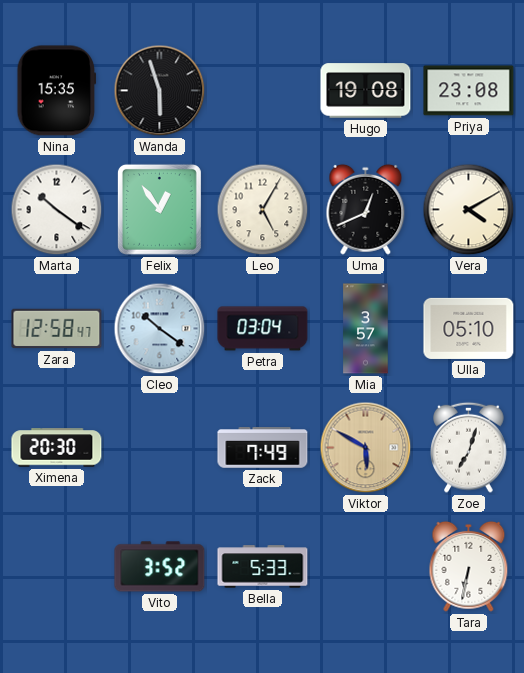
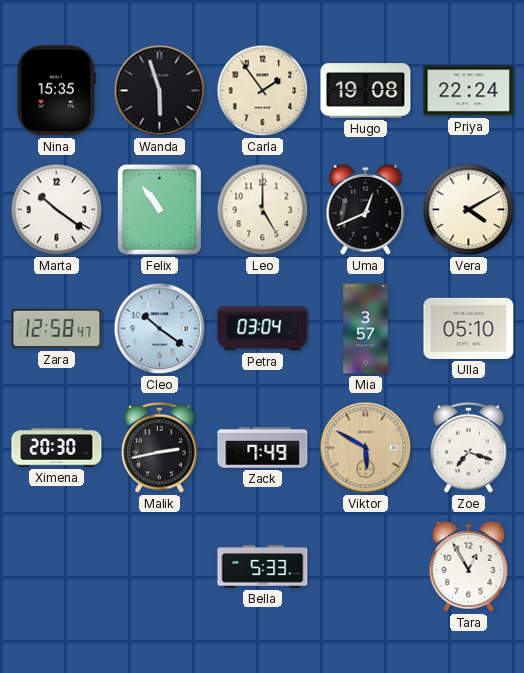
Carla: none -> 1:54 (263, 91)
Priya: 23:08 -> 22:24 (469, 91)
Felix: 12:54 -> 10:54 (159, 209)
Leo: 5:05 -> 5:00 (263, 210)
Malik: none -> 2:43 (160, 447)
Zoe: 7:03 -> 7:18 (469, 447)
Vito: 3:52 -> none (160, 567)
Tara: 6:32 -> 12:55 (469, 566)
